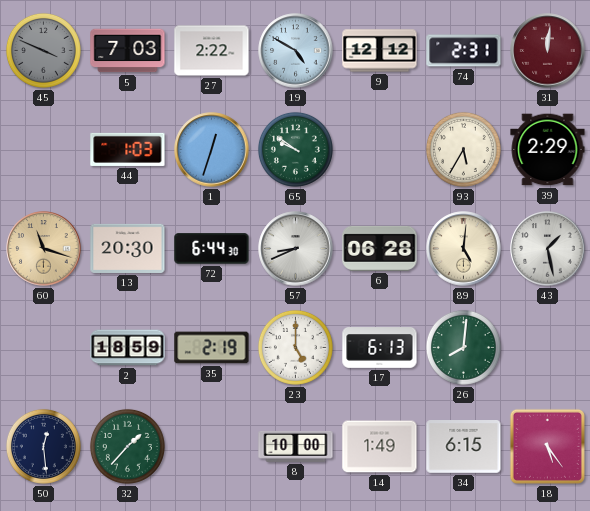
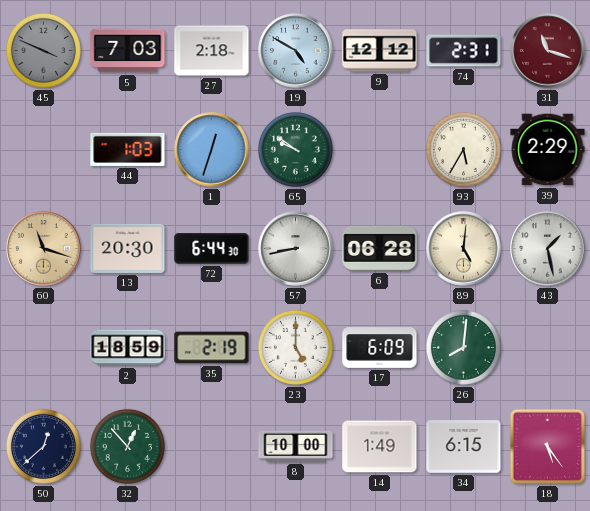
27: 2:22 -> 2:18 (212, 51)
31: 12:01 -> 11:18 (548, 51)
57: 8:41 -> 8:43 (296, 249)
17: 6:13 -> 6:09 (380, 348)
50: 12:29 -> 12:38 (43, 446)
32: 1:37 -> 12:53 (127, 446)
